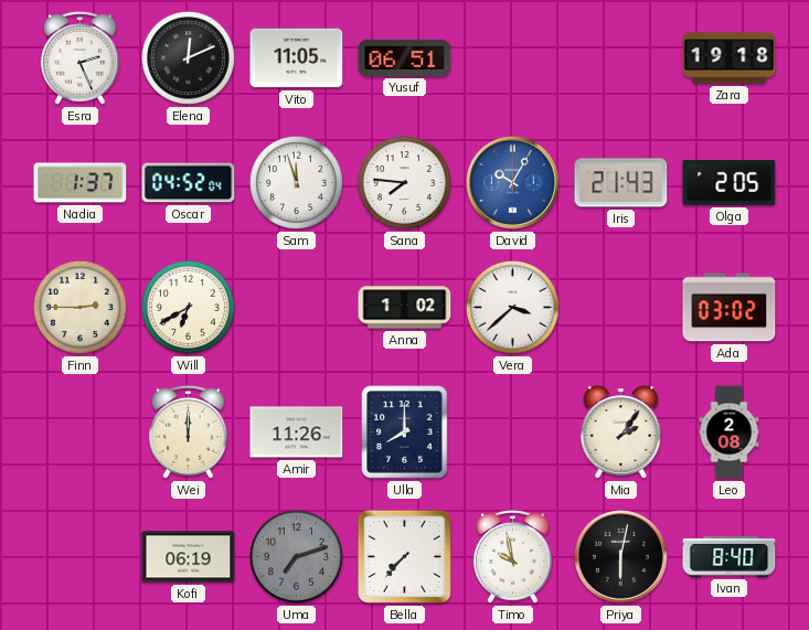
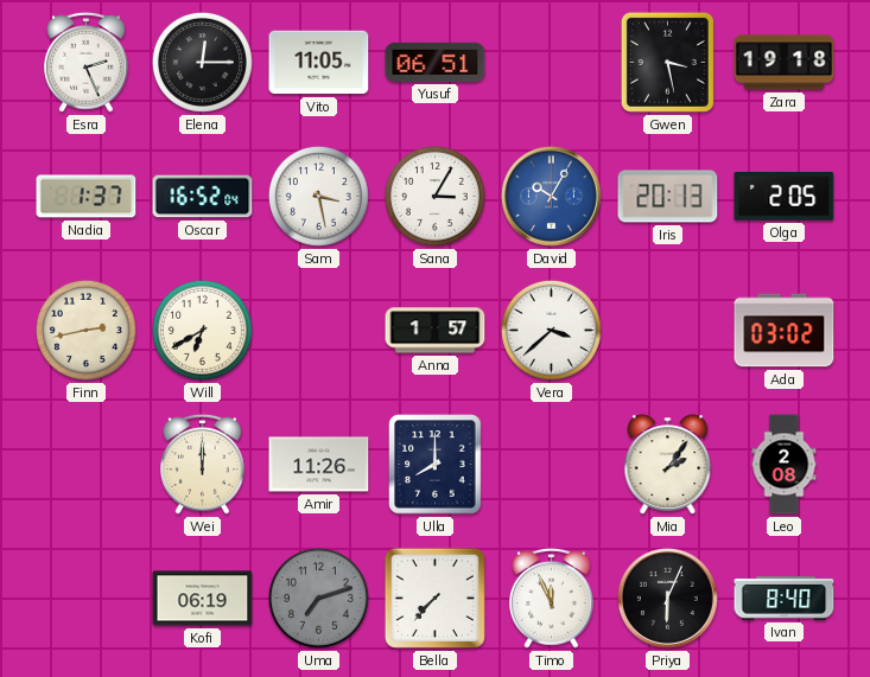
Elena: 12:11 -> 12:15 (202, 62)
Gwen: none -> 3:28 (667, 62)
Oscar: 04:52 -> 16:52 (203, 197)
Sam: 11:57 -> 3:28 (318, 196)
Sana: 7:46 -> 3:05 (434, 196)
Iris: 21:43 -> 20:13 (668, 197)
Finn: 2:45 -> 2:43 (85, 330)
Anna: 1:02 -> 1:57 (436, 331)
Timo: 9:58 -> 11:56 (552, 598)
Priya: 6:02 -> 6:04 (668, 599)
